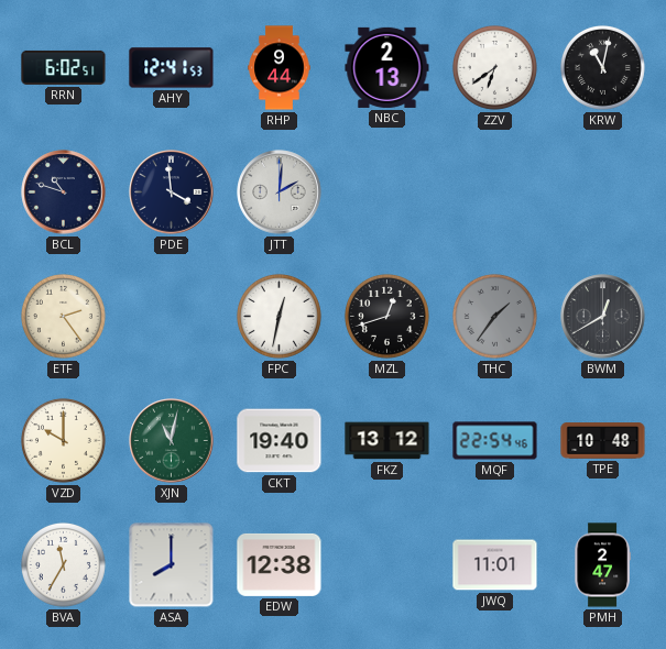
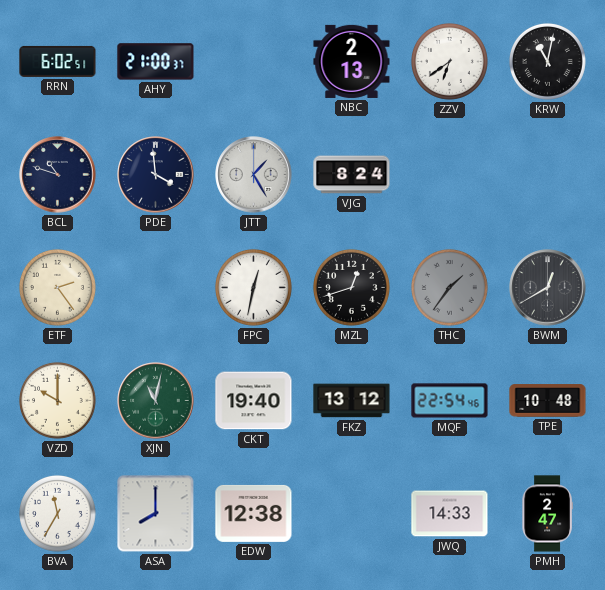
AHY: 12:41 -> 21:00 (156, 62)
RHP: 9:44 -> none (280, 68)
JTT: 2:01 -> 1:25 (254, 175)
VJG: none -> 8:24 (352, 175)
JWQ: 11:01 -> 14:33 (450, 514)
